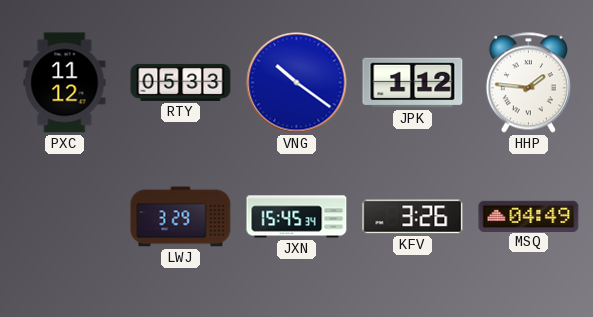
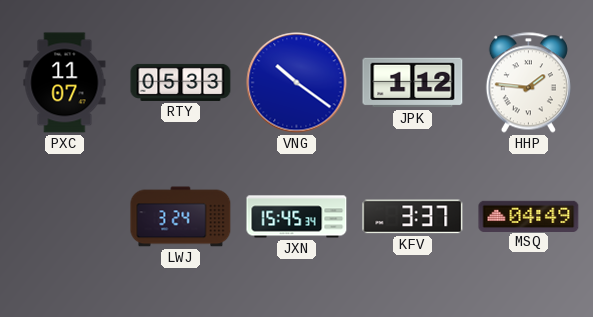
PXC: 11:12 -> 11:07 (65, 83)
LWJ: 3:29 -> 3:24 (181, 217)
KFV: 3:26 -> 3:37 (413, 217)
